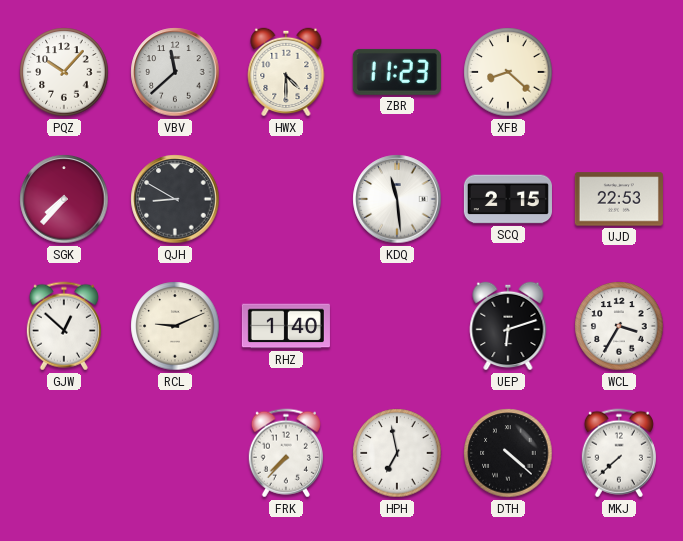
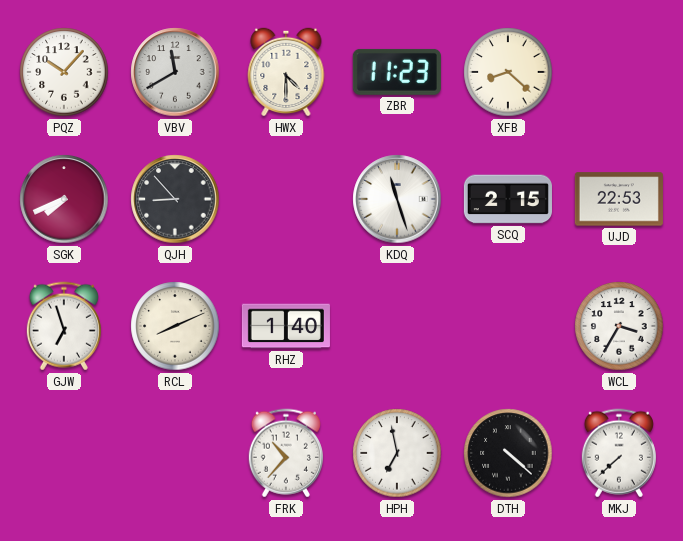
VBV: 11:38 -> 11:40 (175, 72)
SGK: 7:37 -> 7:41 (64, 199)
QJH: 8:50 -> 8:53 (175, 199)
KDQ: 11:29 -> 11:27 (397, 199)
GJW: 12:52 -> 6:57 (64, 326)
RCL: 9:11 -> 8:11 (175, 326)
UEP: 6:12 -> none (508, 326)
FRK: 7:37 -> 10:37 (286, 453)
